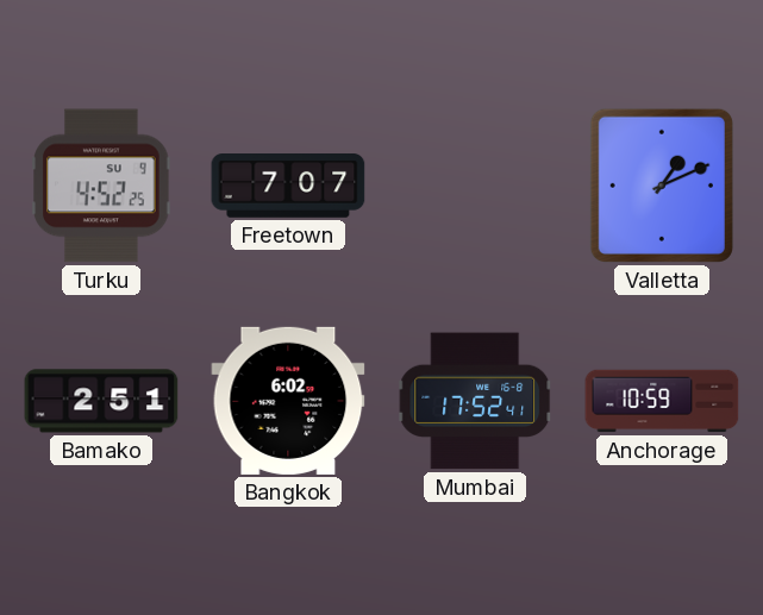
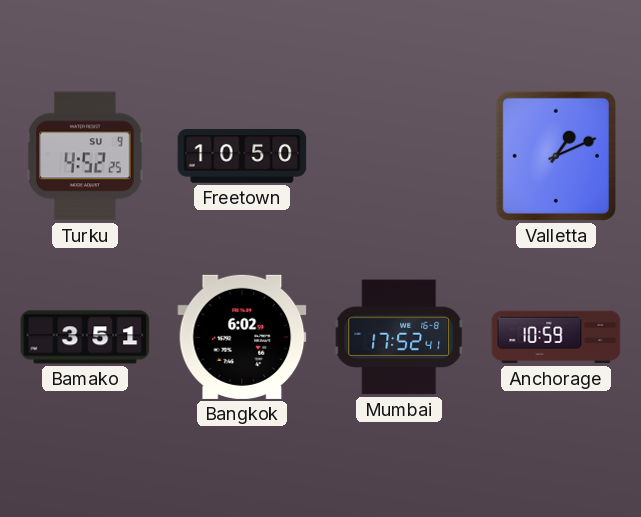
Freetown: 7:07 -> 10:50 (242, 157)
Bamako: 2:51 -> 3:51 (85, 337)
